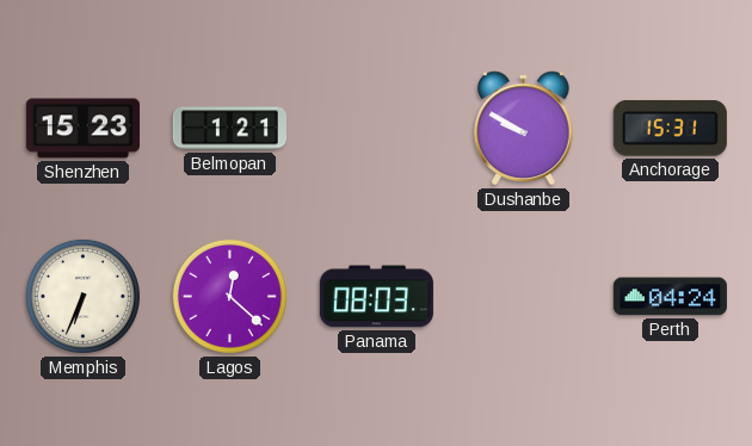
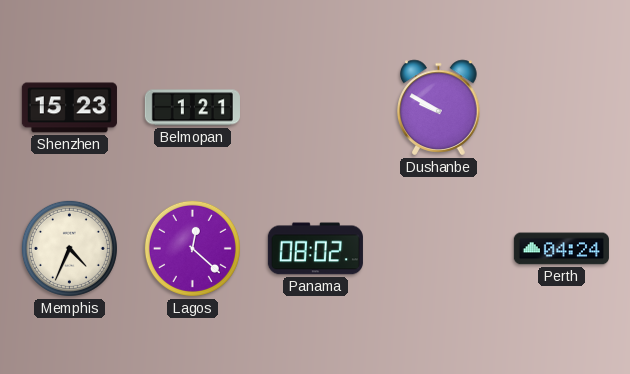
Anchorage: 15:31 -> none (670, 128)
Memphis: 6:34 -> 4:34 (69, 248)
Panama: 08:03 -> 08:02 (315, 249)
